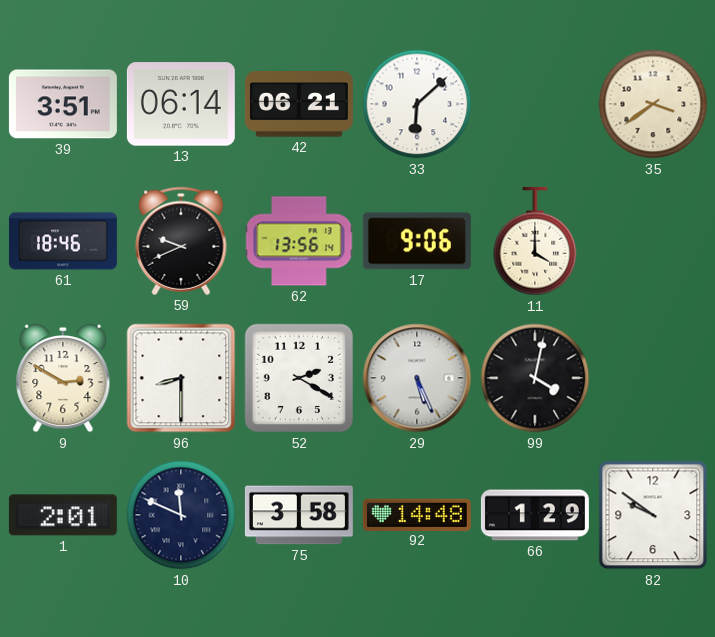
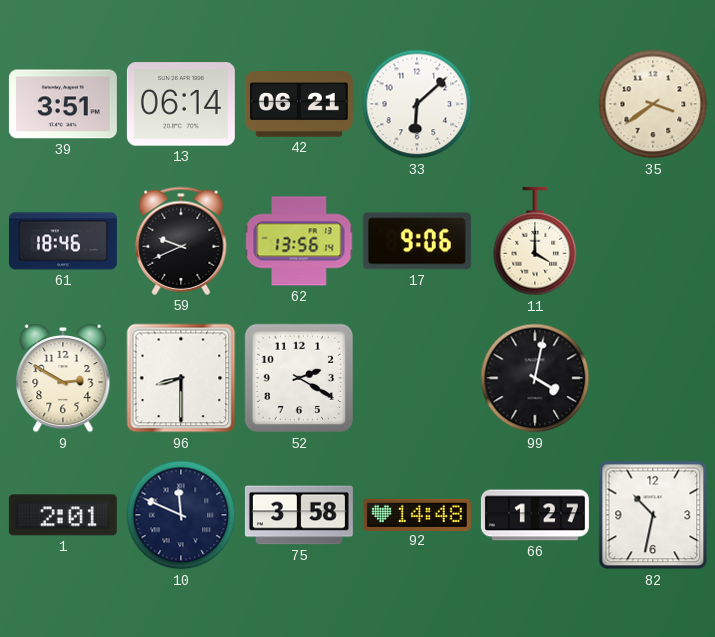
29: 5:26 -> none (417, 378)
66: 1:29 -> 1:27 (535, 515)
82: 9:51 -> 10:32 (653, 515)
